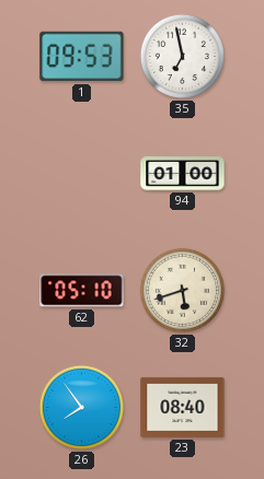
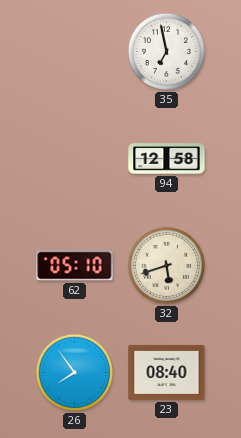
1: 09:53 -> none (82, 57)
94: 01:00 -> 12:58 (167, 159)
